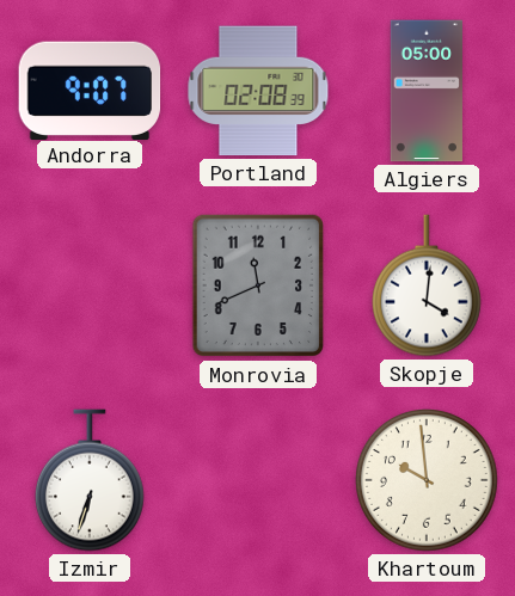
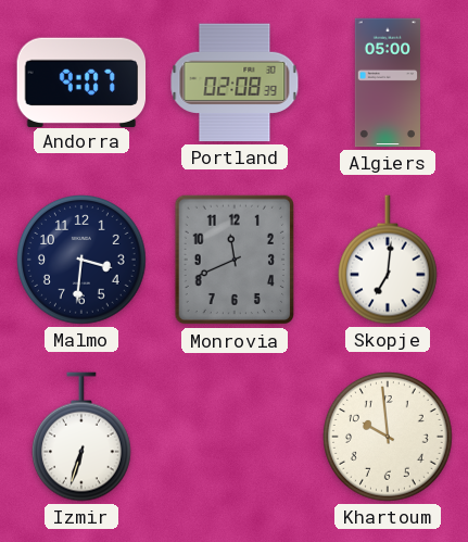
Malmo: none -> 3:31 (83, 261)
Skopje: 4:01 -> 7:01 (388, 260)
